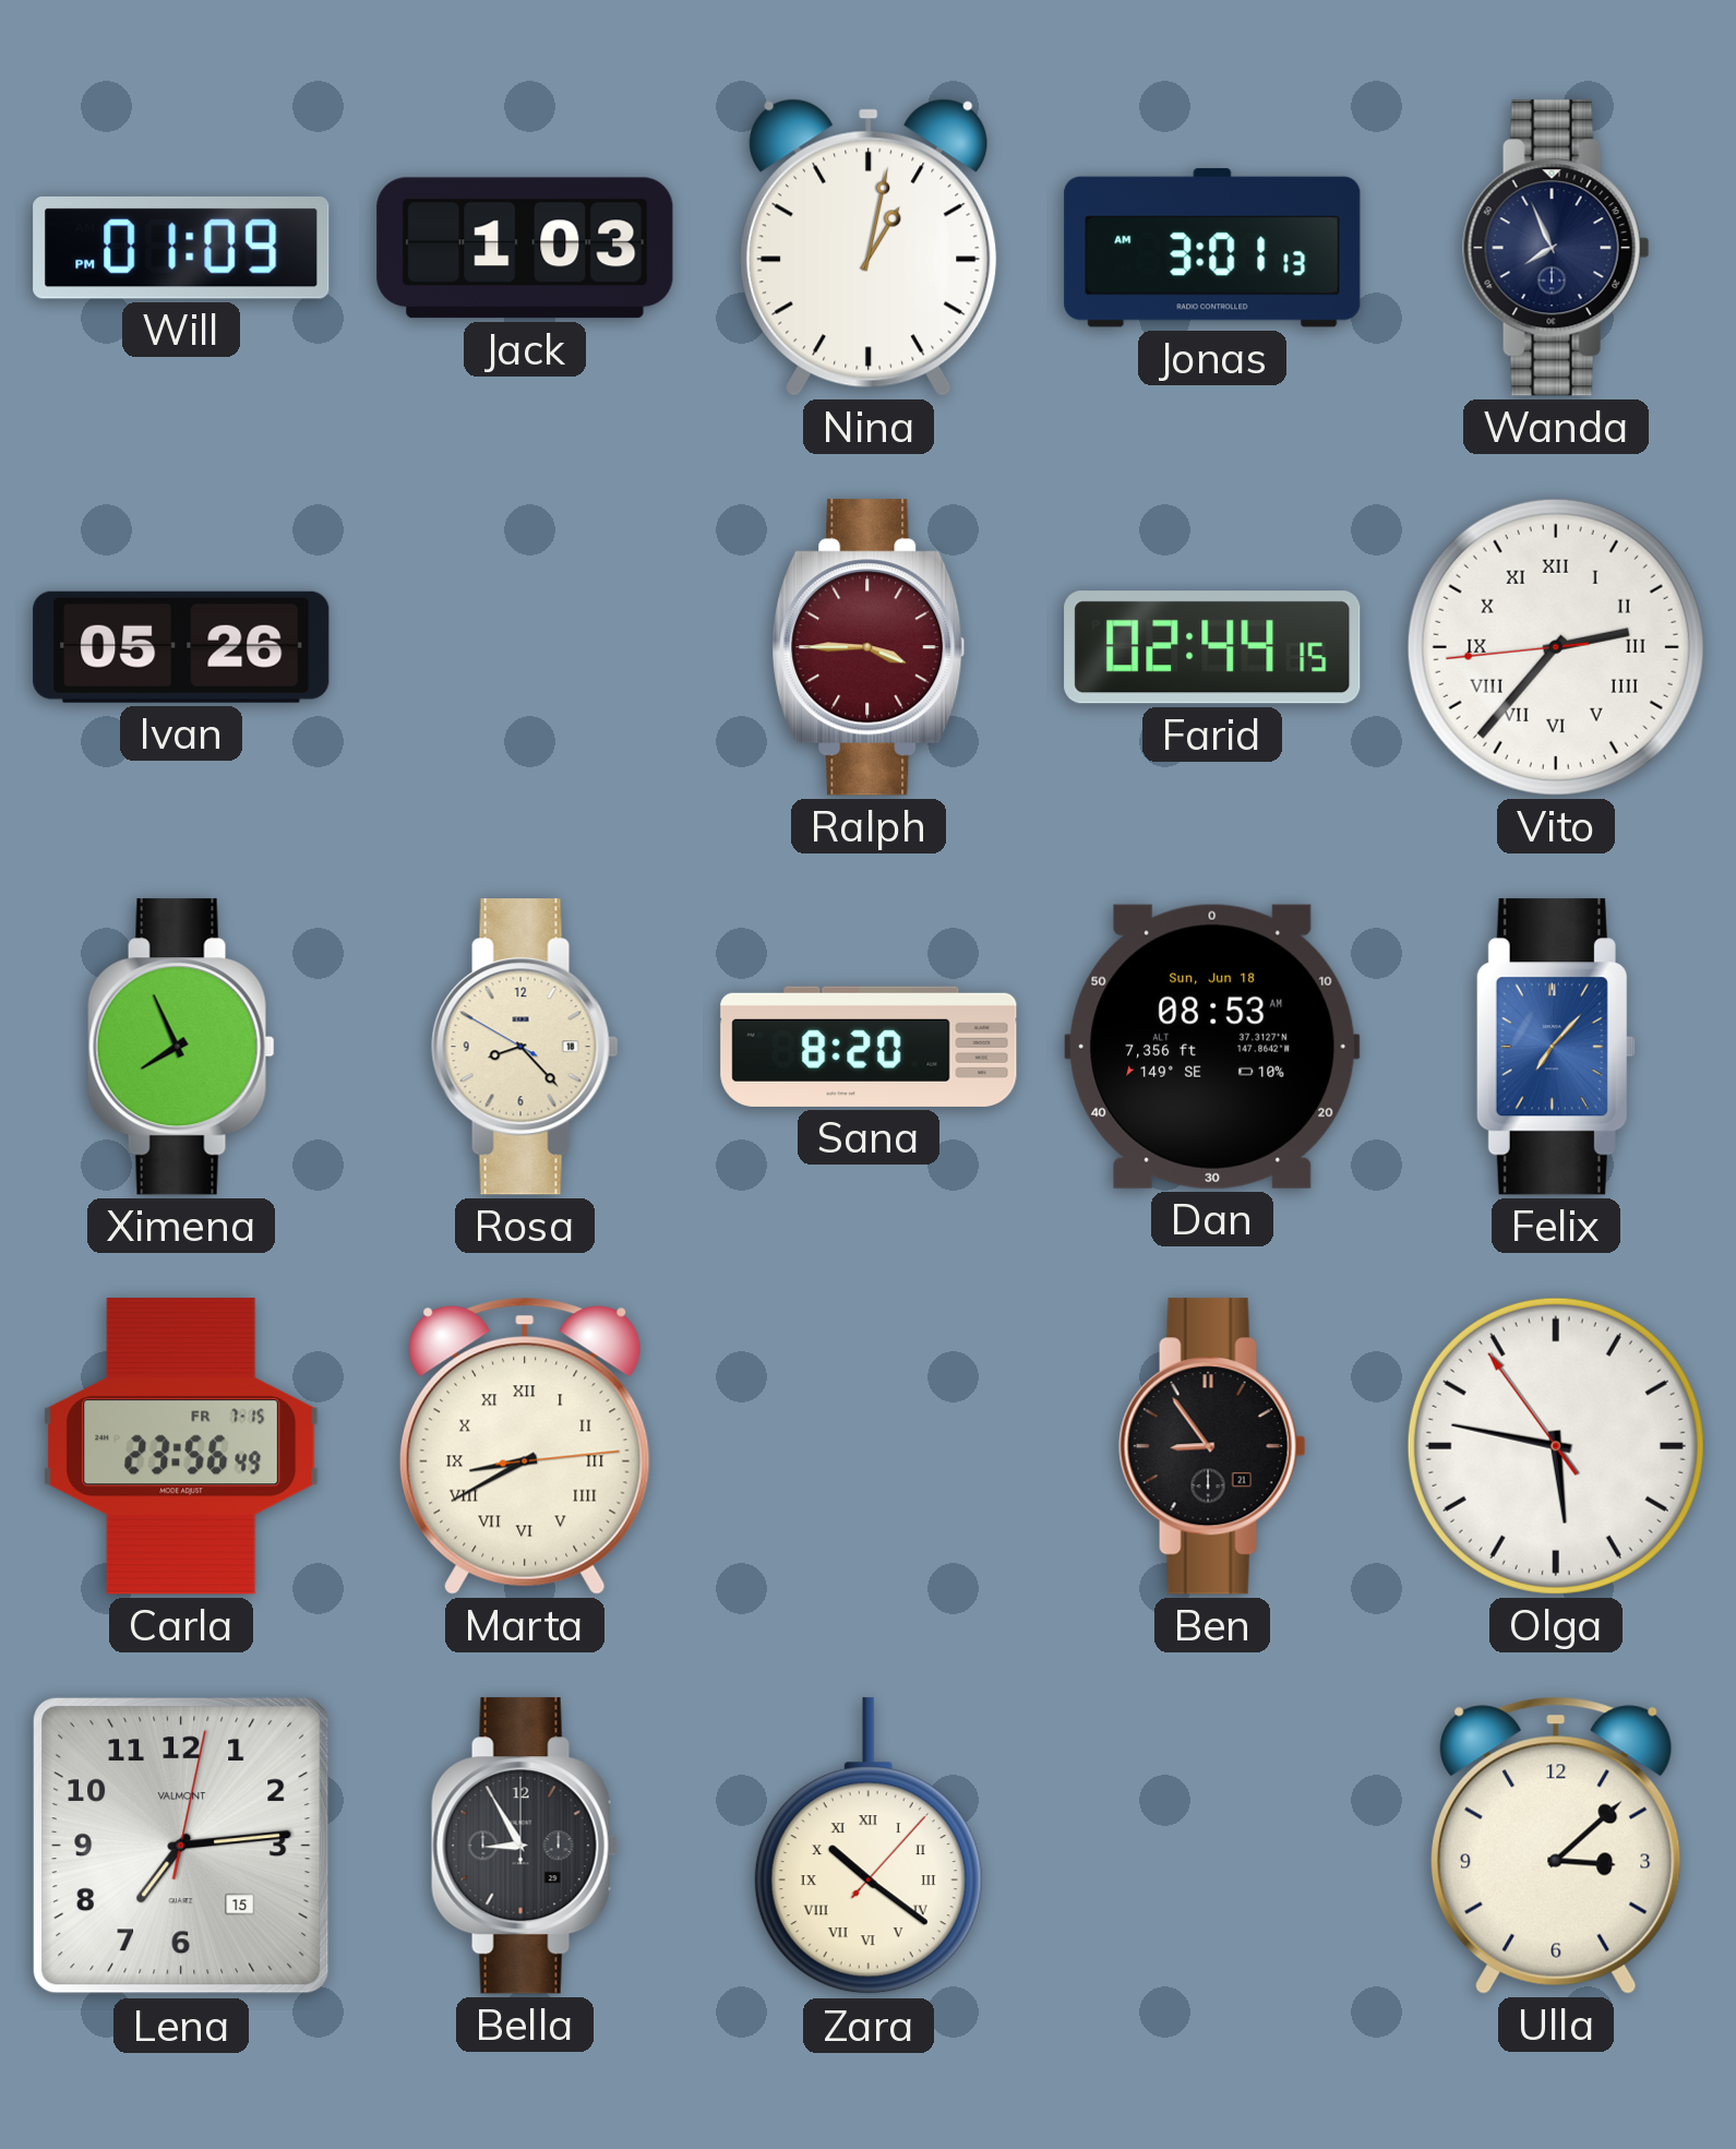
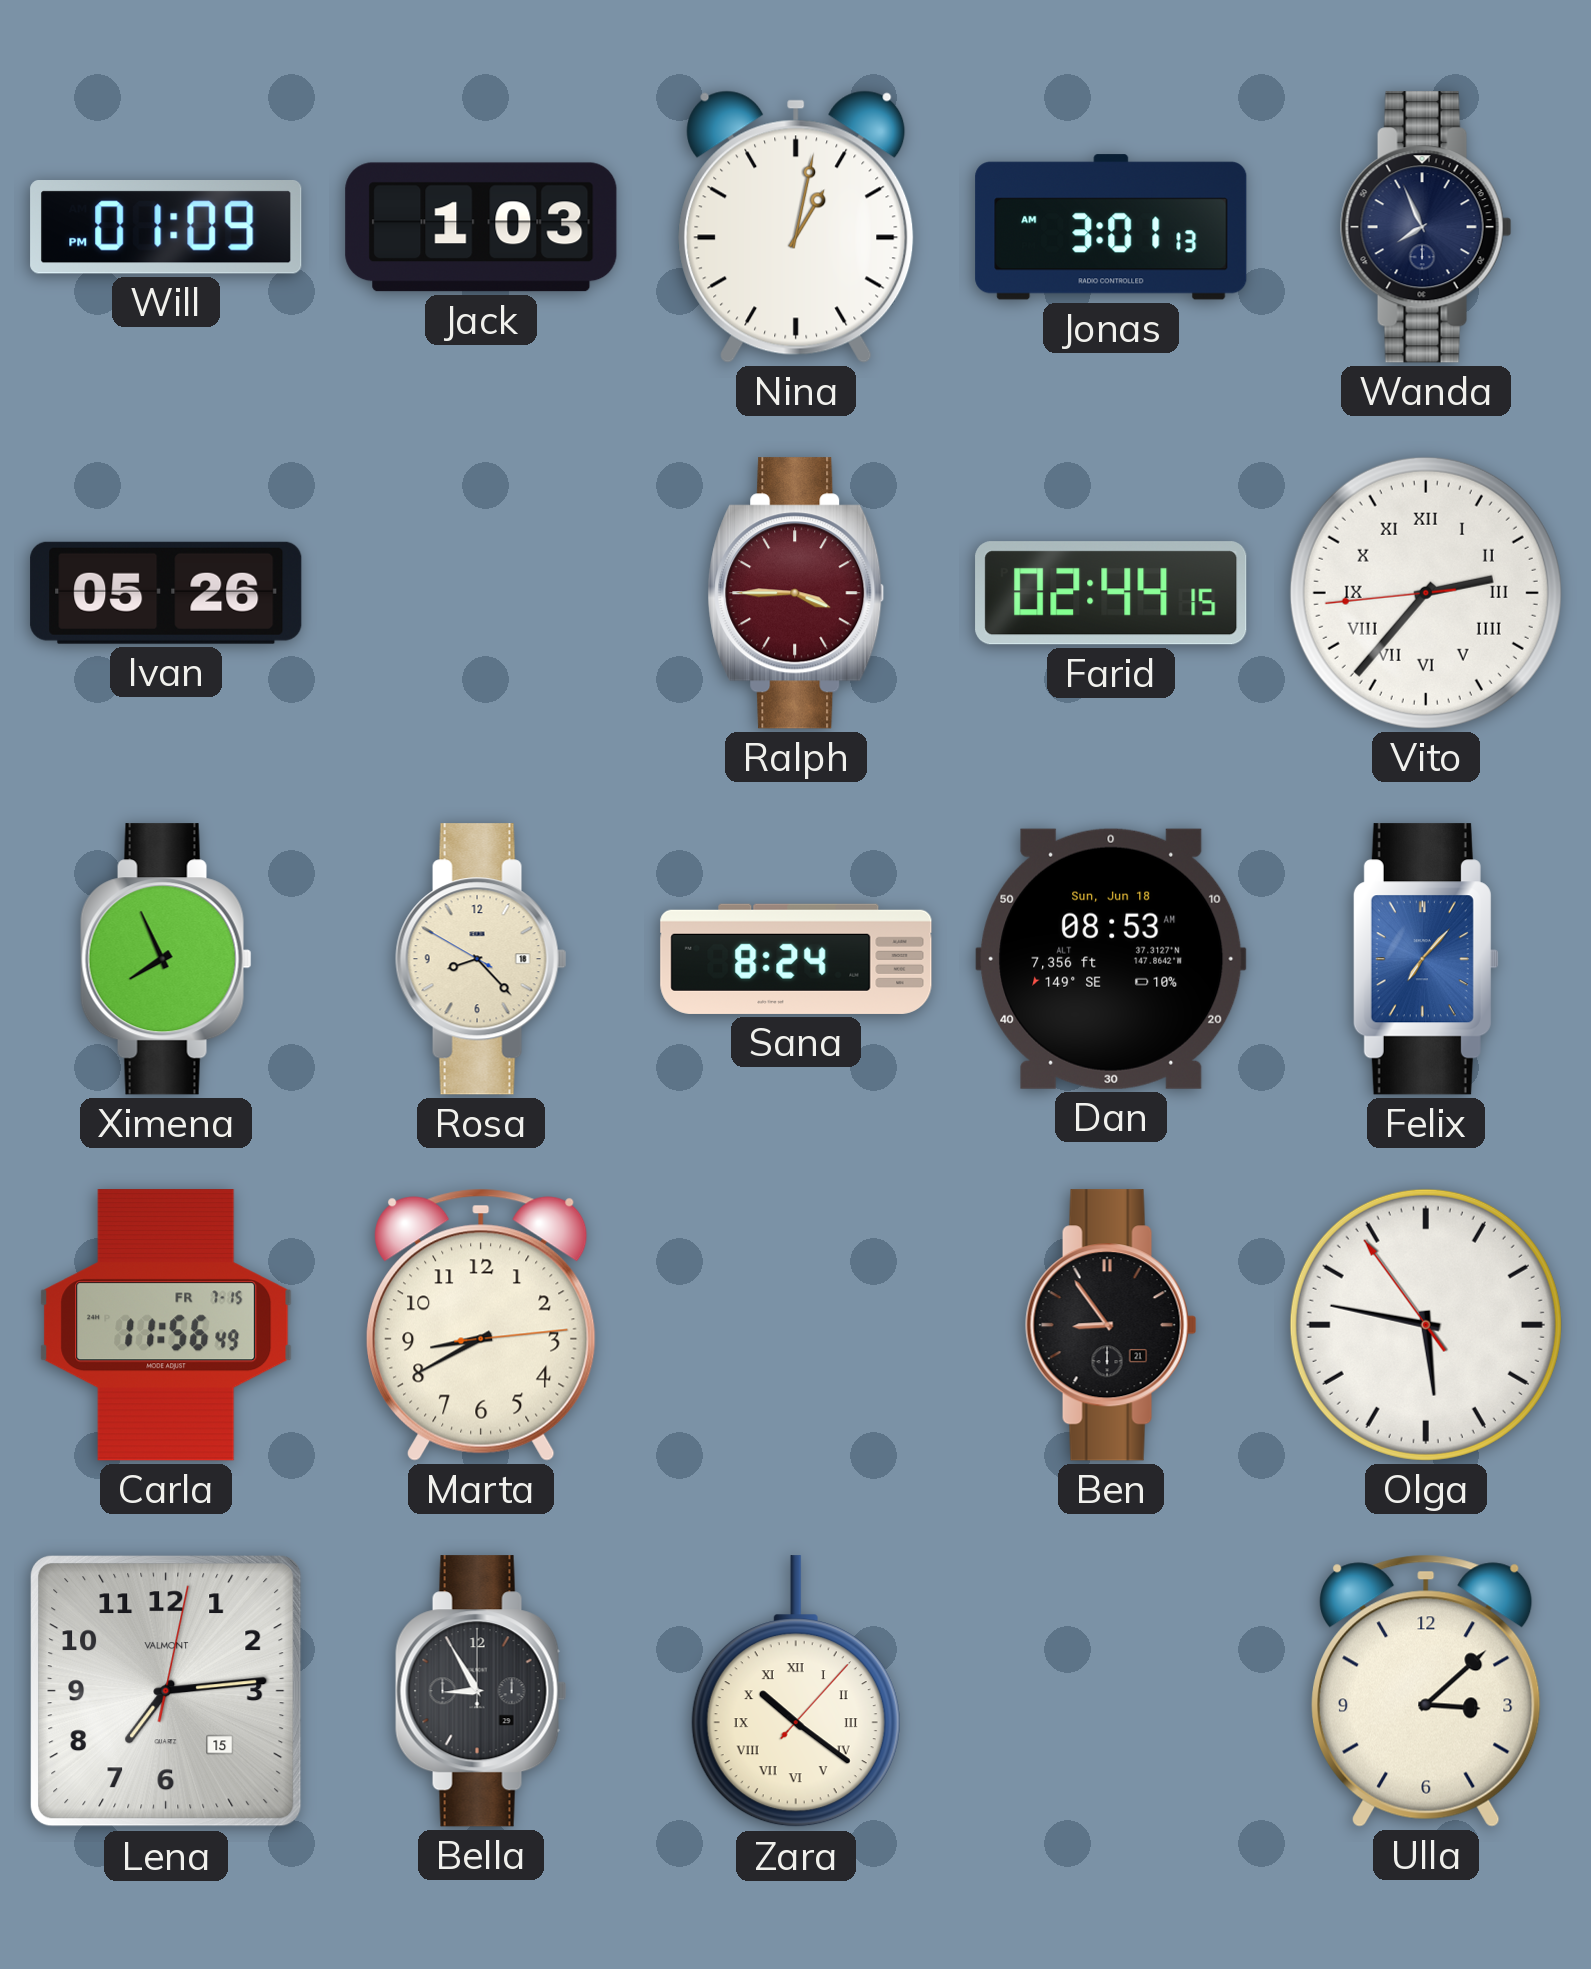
Sana: 8:20 -> 8:24 (796, 959)
Carla: 23:56 -> 11:56 (166, 1325)
Marta numerals: Roman -> Arabic (481, 1325)
